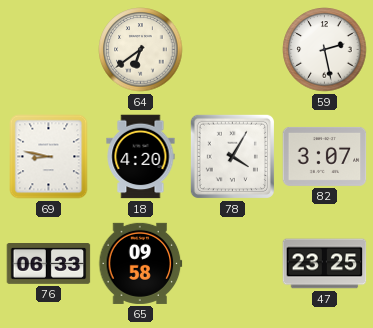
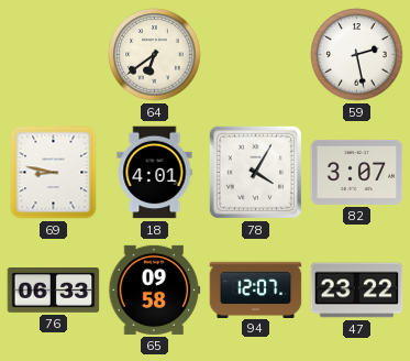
18: 4:20 -> 4:01 (155, 173)
94: none -> 12:07 (256, 289)
47: 23:25 -> 23:22 (357, 291)
